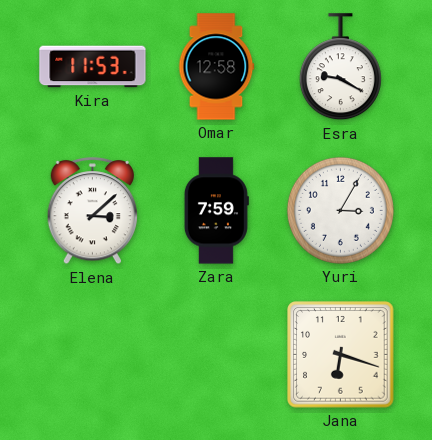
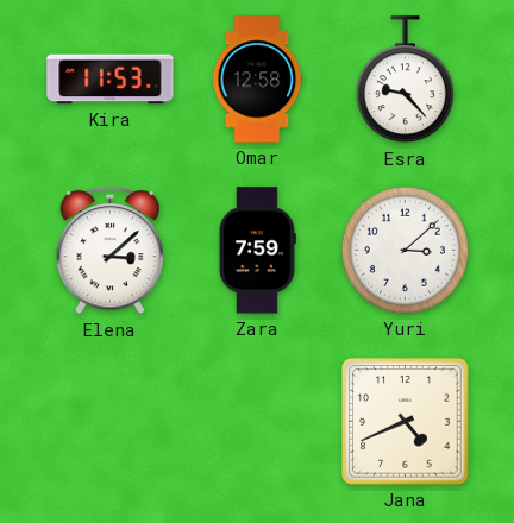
Esra: 9:20 -> 9:23 (405, 80)
Yuri: 3:05 -> 3:08 (405, 250)
Jana: 6:18 -> 4:41 (406, 422)
